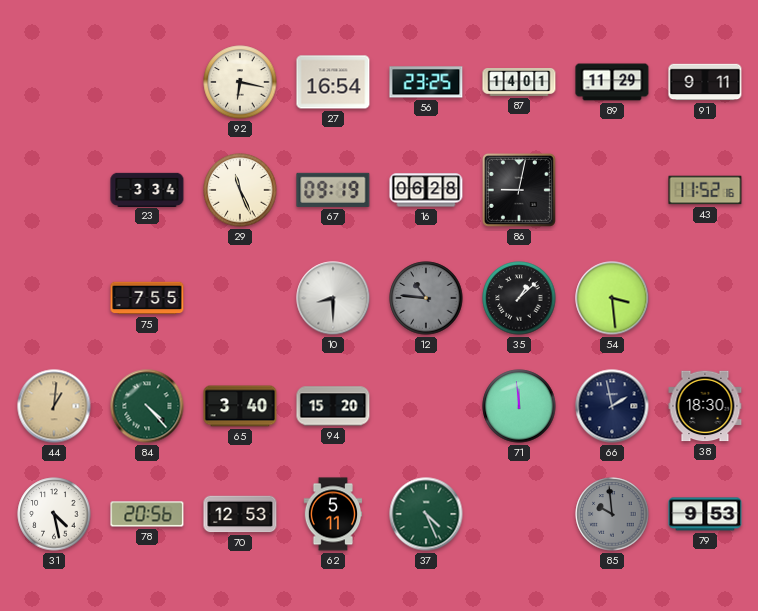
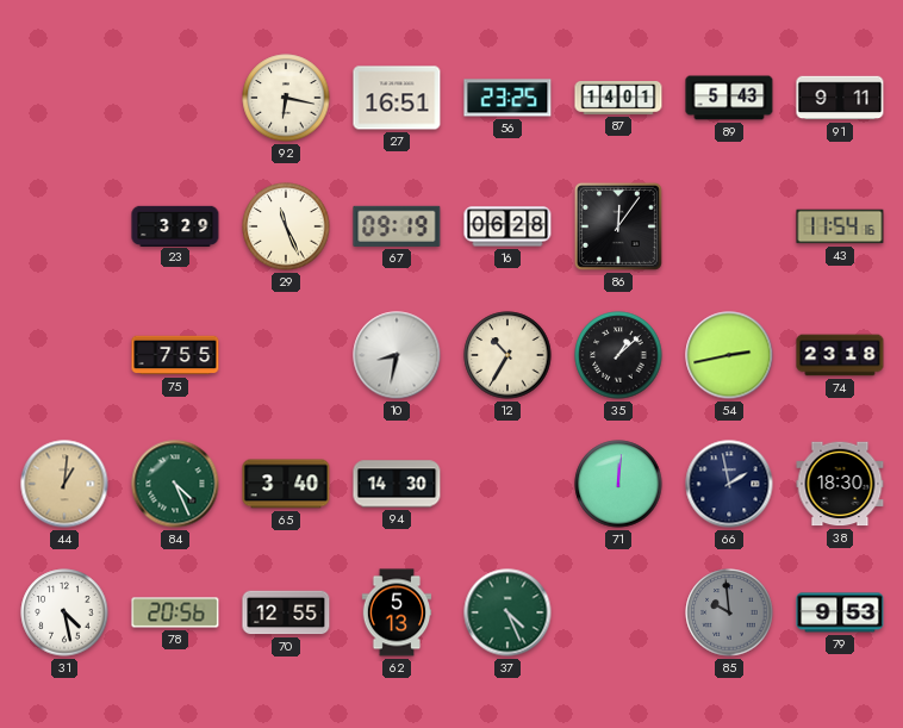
27: 16:54 -> 16:51 (397, 98)
89: 11:29 -> 5:43 (729, 98)
23: 3:34 -> 3:29 (175, 225)
86: 9:02 -> 12:06 (618, 226)
43: 11:52 -> 11:54 (840, 226)
10: 8:30 -> 8:32 (397, 355)
12: 10:46 -> 10:35 (507, 355)
12 dial: grey -> cream (507, 355)
54: 3:29 -> 2:43 (729, 355)
74: none -> 23:18 (840, 355)
84: 4:23 -> 4:26 (175, 484)
94: 15:20 -> 14:30 (397, 484)
71: 11:59 -> 12:01 (618, 484)
70: 12:53 -> 12:55 (286, 612)
62: 5:11 -> 5:13 (397, 612)
